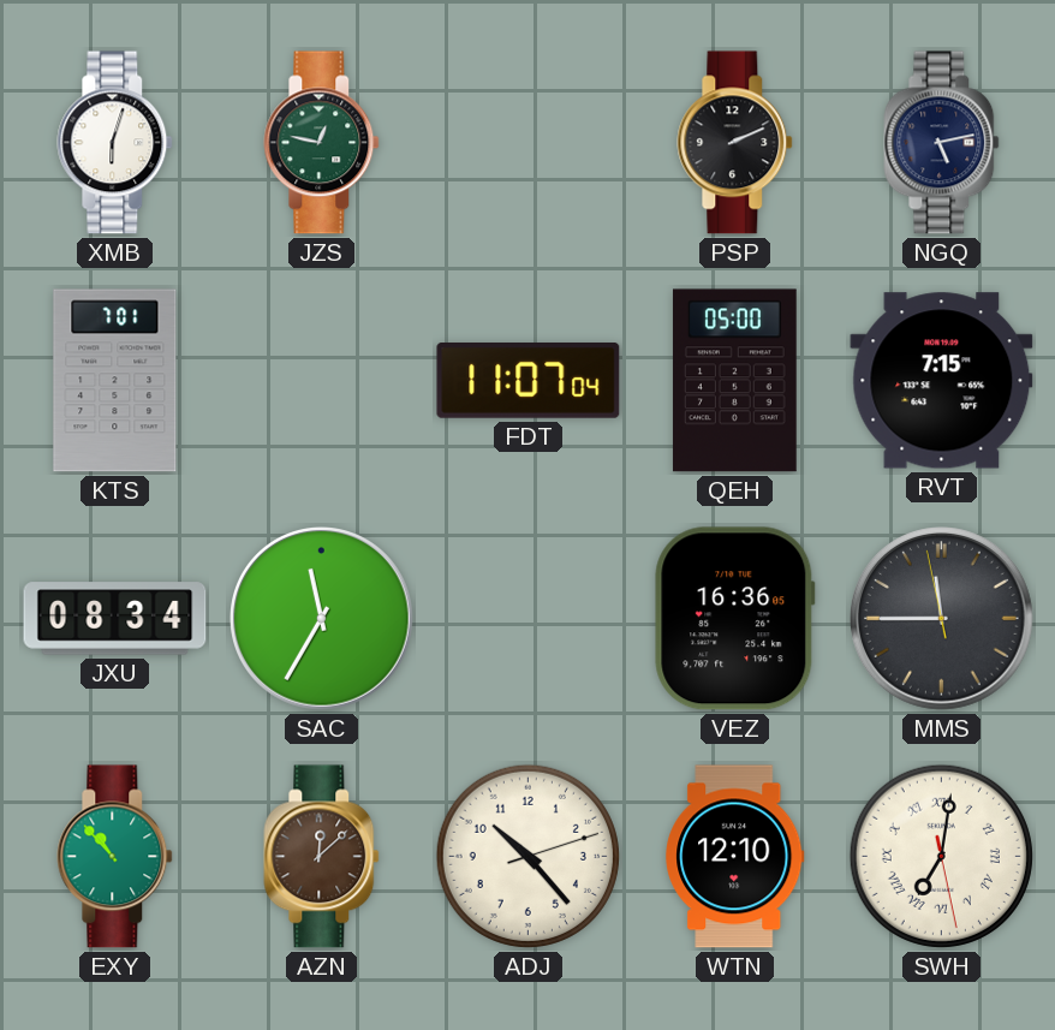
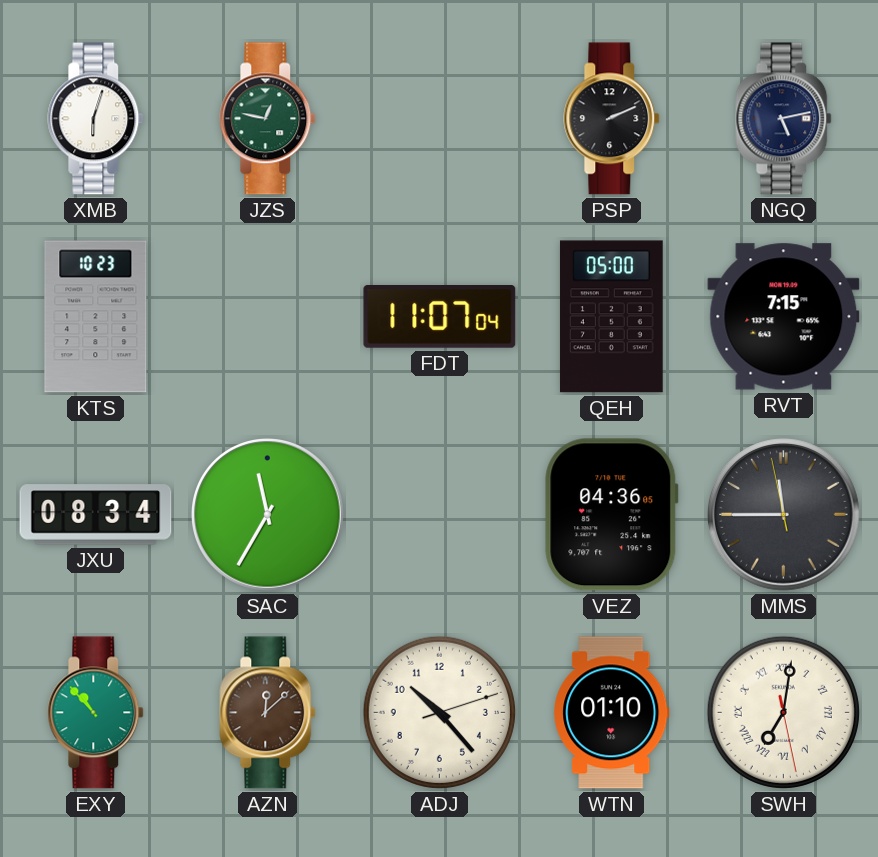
KTS: 7:01 -> 10:23 (96, 317)
VEZ: 16:36 -> 04:36 (612, 515)
WTN: 12:10 -> 01:10 (612, 713)
